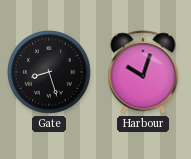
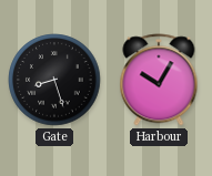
Harbour: 10:03 -> 10:05 (159, 80)
